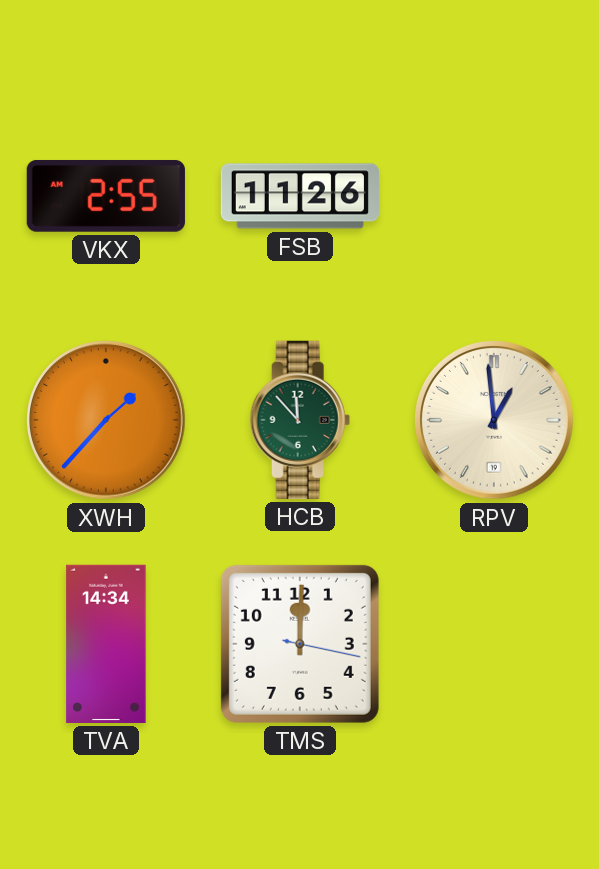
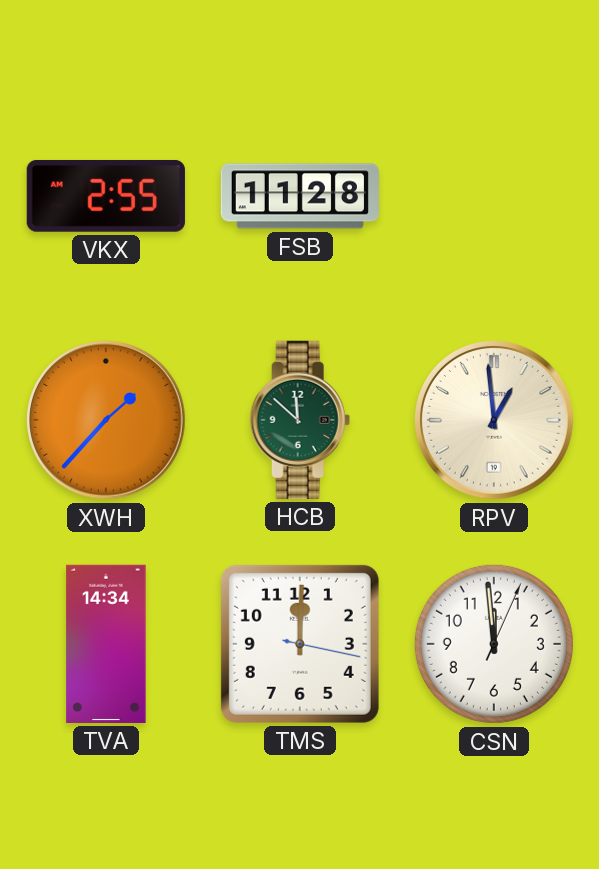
FSB: 11:26 -> 11:28 (299, 196)
HCB: 11:53 -> 11:52 (300, 420)
CSN: none -> 11:59 (494, 644)
